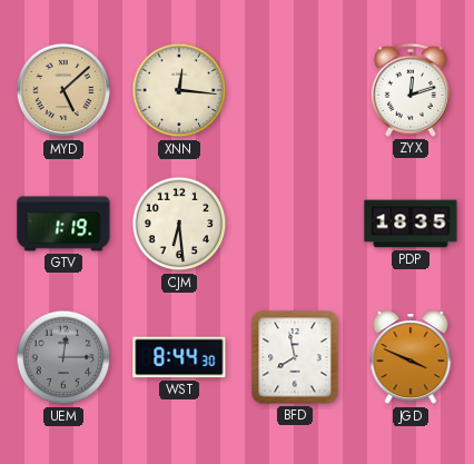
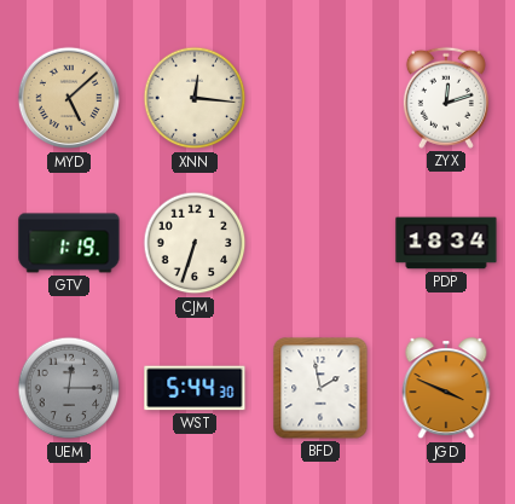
CJM: 6:29 -> 6:33 (195, 243)
PDP: 18:35 -> 18:34 (446, 243)
WST: 8:44 -> 5:44 (195, 388)
BFD: 7:58 -> 1:58 (320, 388)
